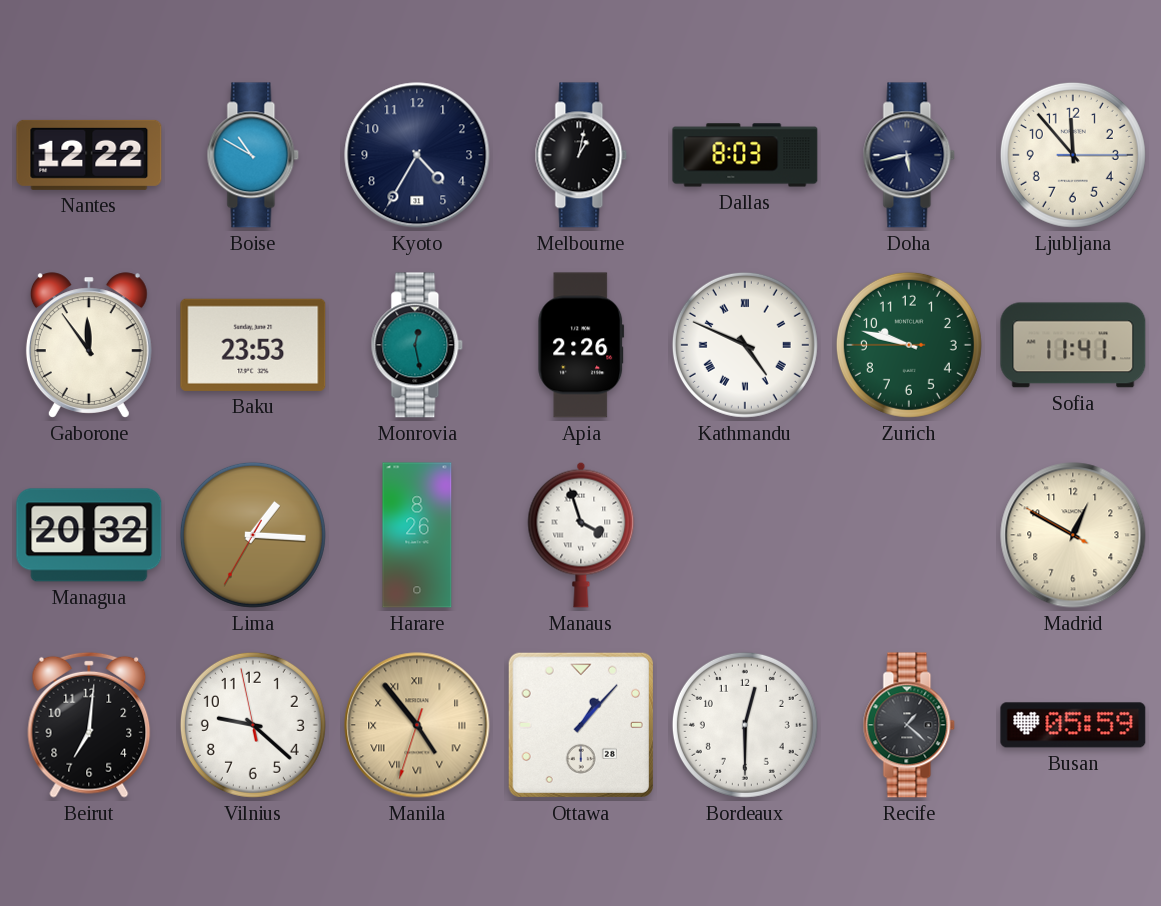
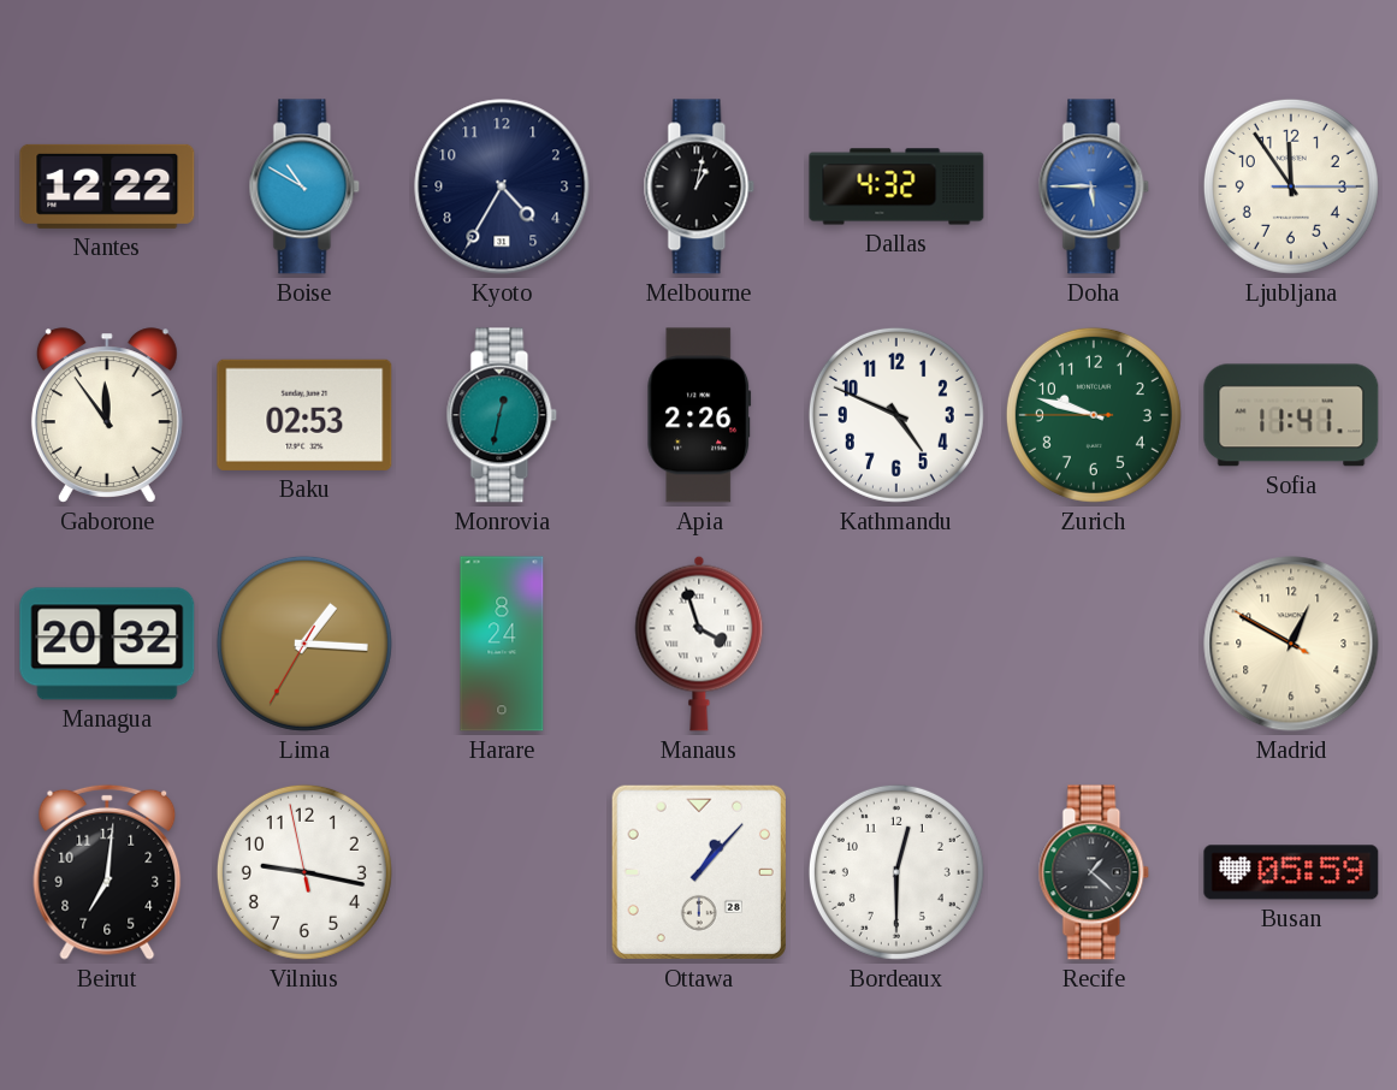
Dallas: 8:03 -> 4:32 (896, 186)
Doha: 5:43 -> 5:45 (1094, 186)
Doha dial: navy -> blue (1094, 186)
Ljubljana: 11:53 -> 11:54 (1291, 186)
Baku: 23:53 -> 02:53 (304, 415)
Monrovia: 12:28 -> 12:32 (502, 415)
Kathmandu numerals: Roman -> Arabic (896, 415)
Harare: 8:26 -> 8:24 (502, 644)
Vilnius: 9:21 -> 9:16 (304, 872)
Manila: 4:53 -> none (417, 725)
